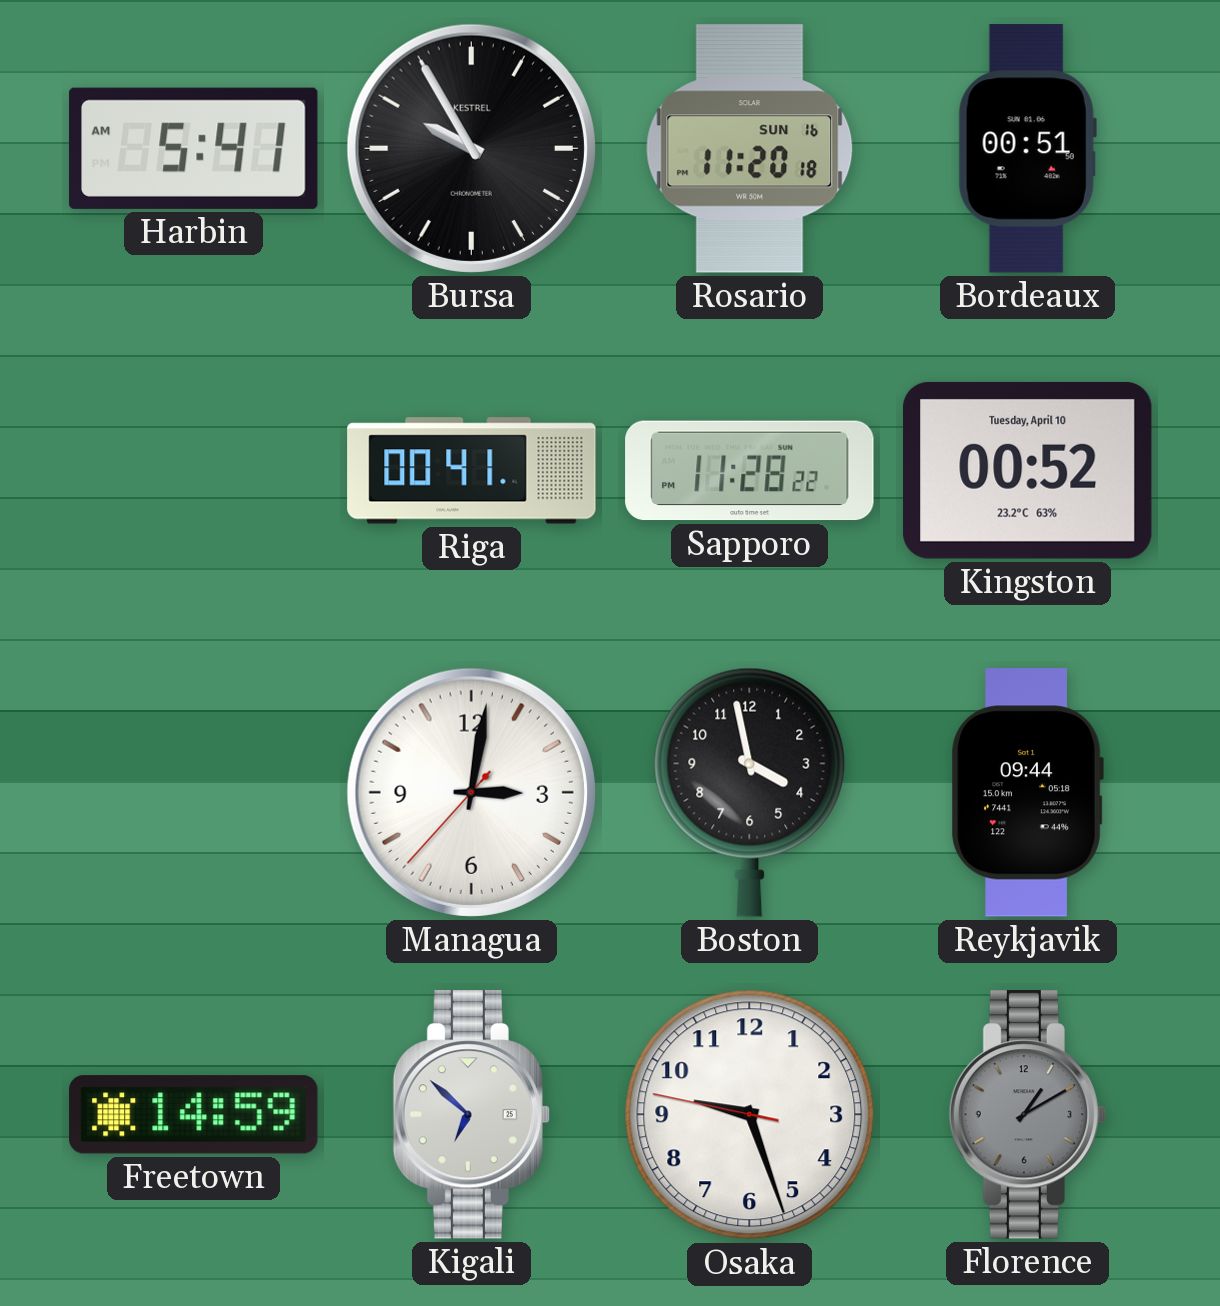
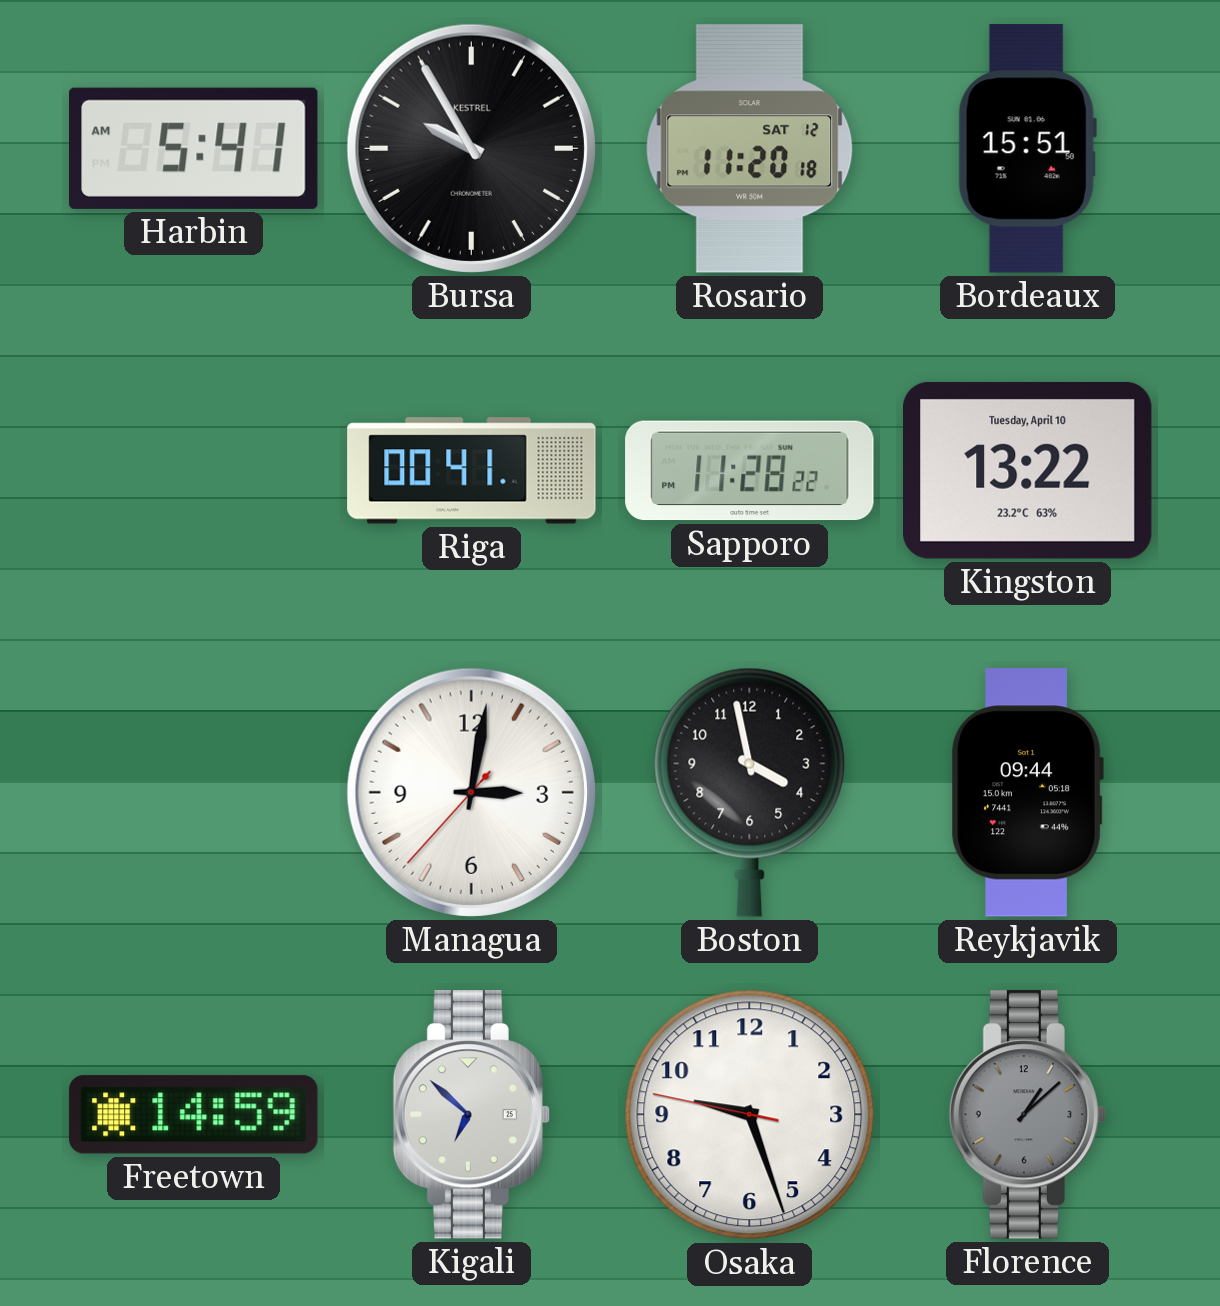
Rosario date: SUN 16 -> SAT 12 (750, 149)
Bordeaux: 00:51 -> 15:51 (1027, 149)
Kingston: 00:52 -> 13:22 (1028, 470)
Florence: 1:10 -> 1:08 (1027, 1115)
